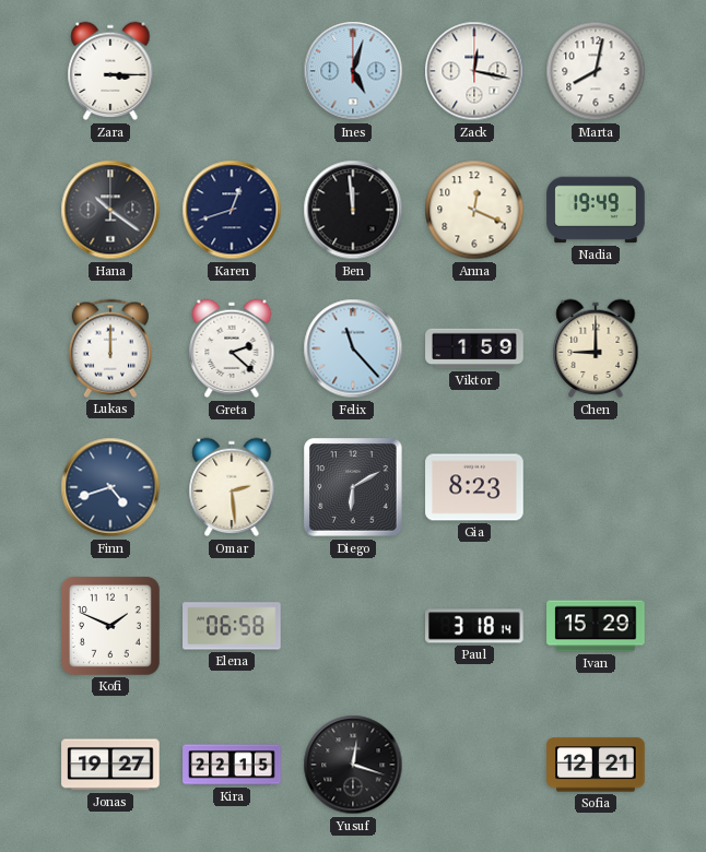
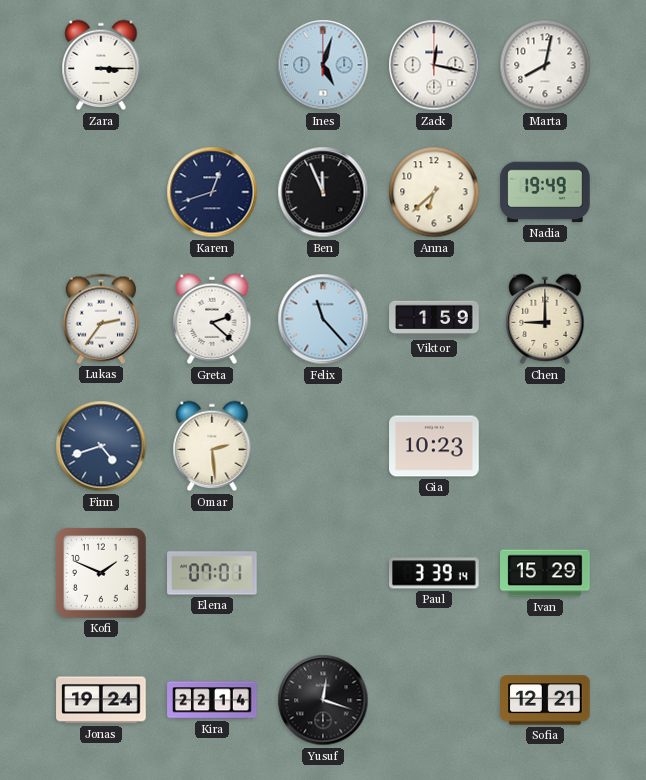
Hana: 10:21 -> none (110, 210)
Ben: 11:59 -> 11:56 (323, 192)
Anna: 12:19 -> 6:38 (434, 192)
Lukas: 12:00 -> 2:36 (101, 319)
Diego: 6:10 -> none (353, 487)
Gia: 8:23 -> 10:23 (434, 446)
Elena: 06:58 -> 07:01 (212, 573)
Paul: 3:18 -> 3:39 (434, 573)
Jonas: 19:27 -> 19:24 (101, 700)
Kira: 22:15 -> 22:14 (212, 700)
